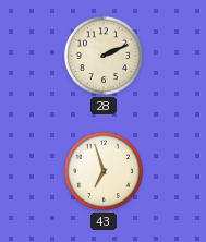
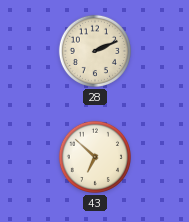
43: 6:57 -> 6:52 (95, 157)
